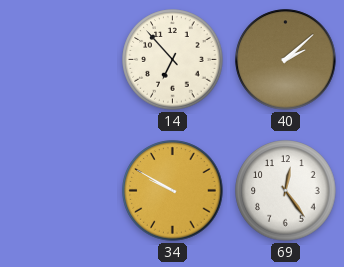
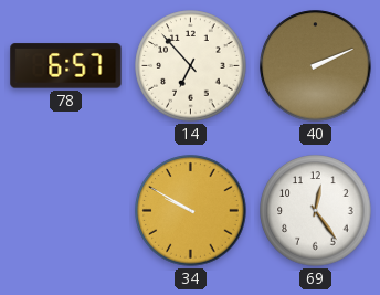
78: none -> 6:57 (66, 66)
40: 2:08 -> 2:11 (316, 66)
